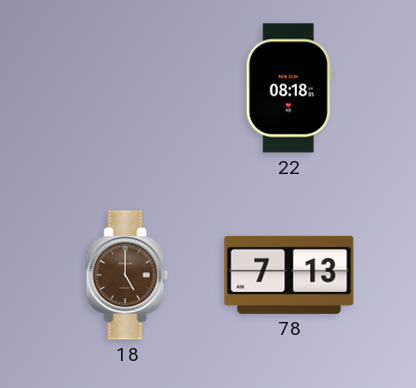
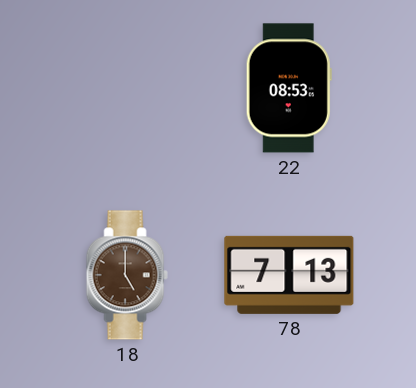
22: 08:18 -> 08:53 (289, 88)
